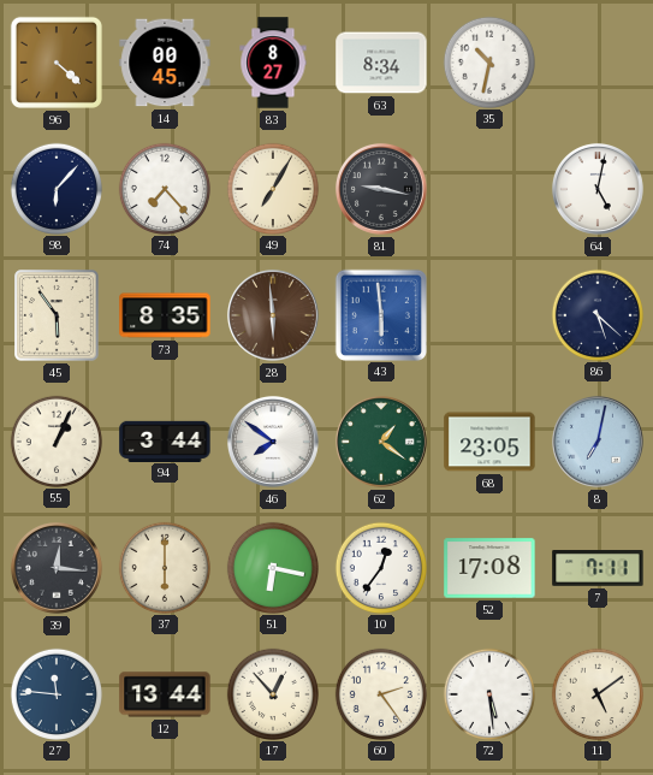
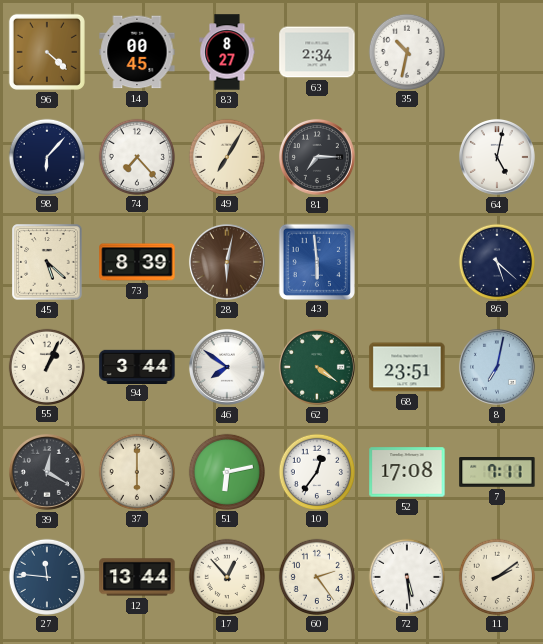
63: 8:34 -> 2:34 (317, 52)
81: 9:17 -> 7:15 (317, 157)
45: 5:54 -> 5:22 (47, 262)
73: 8:35 -> 8:39 (137, 262)
28: 5:59 -> 6:02 (227, 262)
62: 1:21 -> 4:21 (317, 367)
68: 23:05 -> 23:51 (407, 367)
39: 12:16 -> 12:20 (47, 472)
51: 6:17 -> 6:13 (226, 471)
11: 5:09 -> 2:09 (496, 576)
